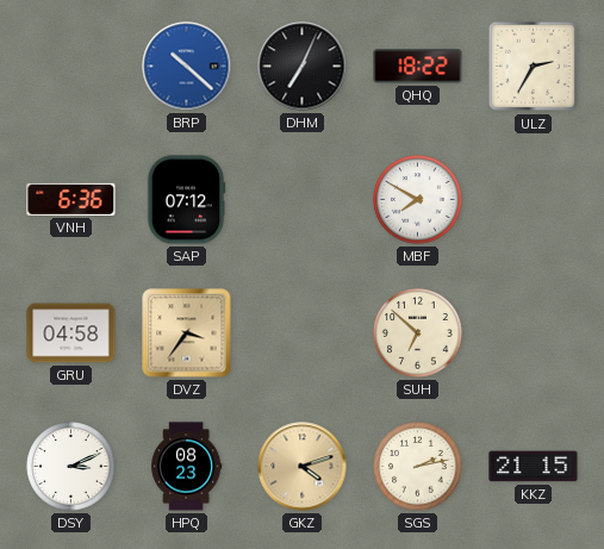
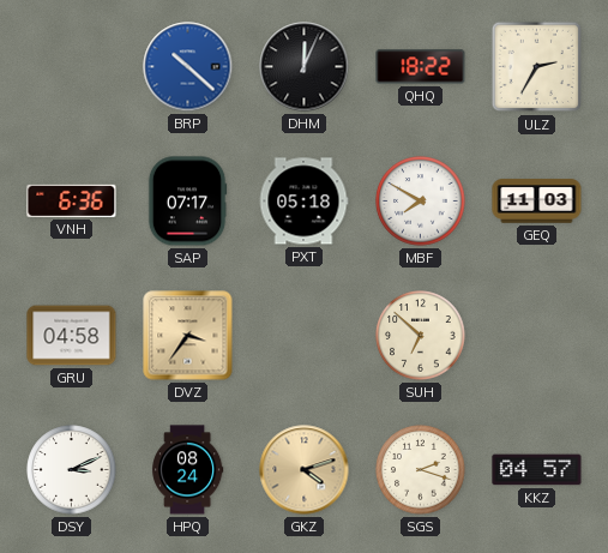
DHM: 7:04 -> 12:04 (305, 67)
SAP: 07:12 -> 07:17 (187, 202)
PXT: none -> 05:18 (303, 202)
GEQ: none -> 11:03 (537, 202)
HPQ: 08:23 -> 08:24 (188, 470)
SGS: 2:13 -> 2:18 (421, 470)
KKZ: 21:15 -> 04:57 (537, 470)
